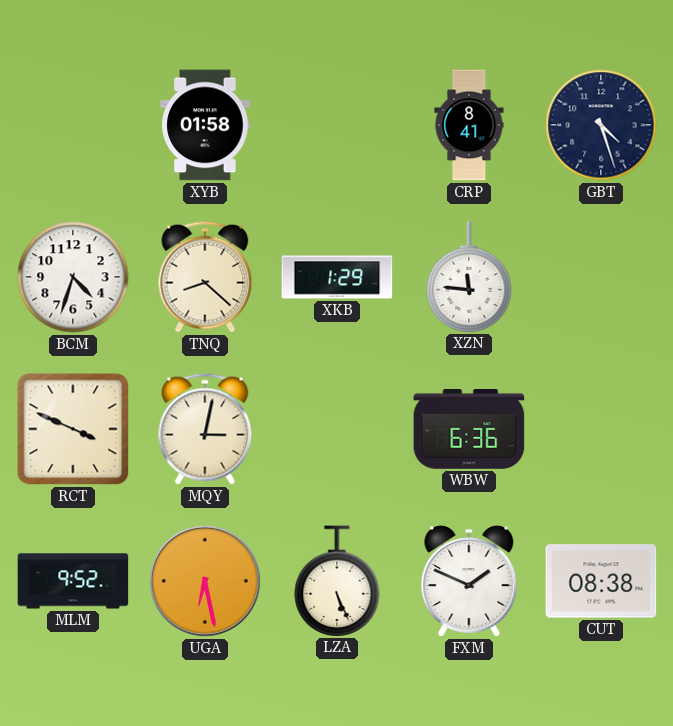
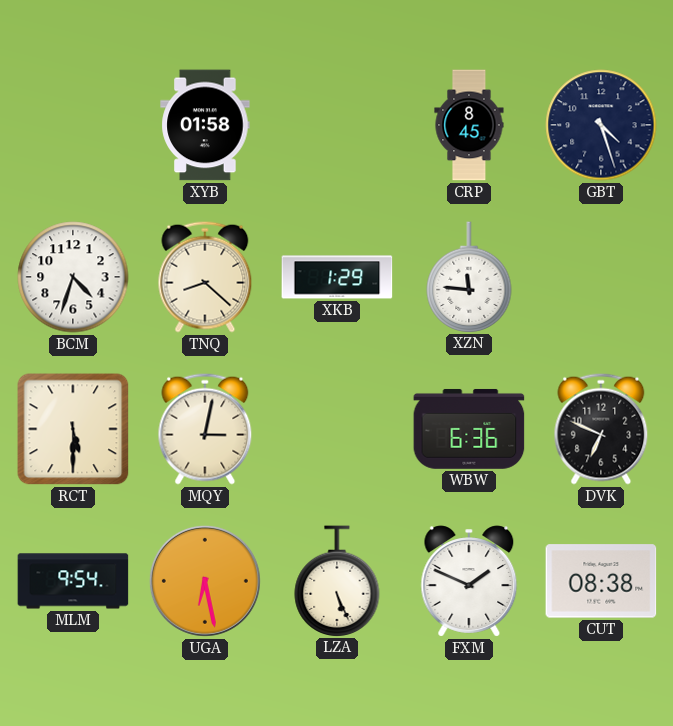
CRP: 8:41 -> 8:45 (469, 125)
RCT: 3:49 -> 5:30 (73, 429)
DVK: none -> 6:49 (601, 429)
MLM: 9:52 -> 9:54 (73, 581)
